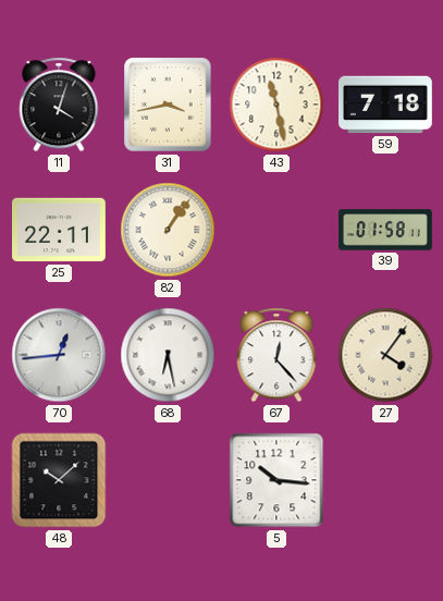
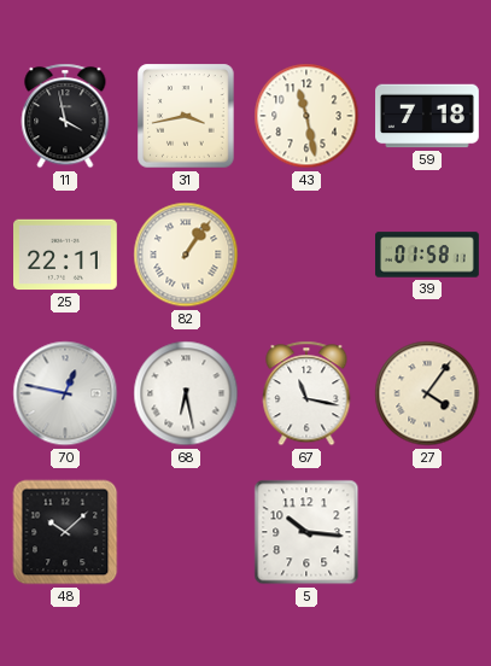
11: 4:03 -> 3:58 (65, 116)
70: 12:44 -> 12:47 (65, 393)
67: 12:23 -> 11:17 (306, 393)
